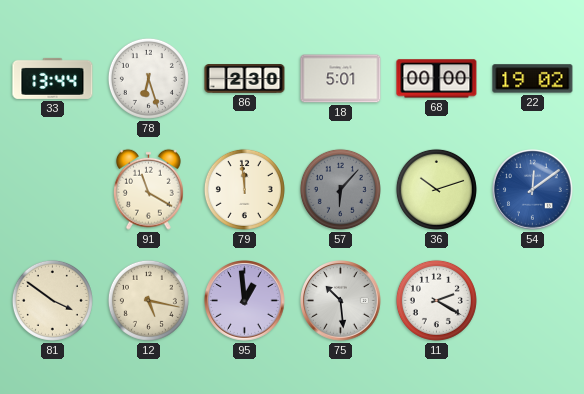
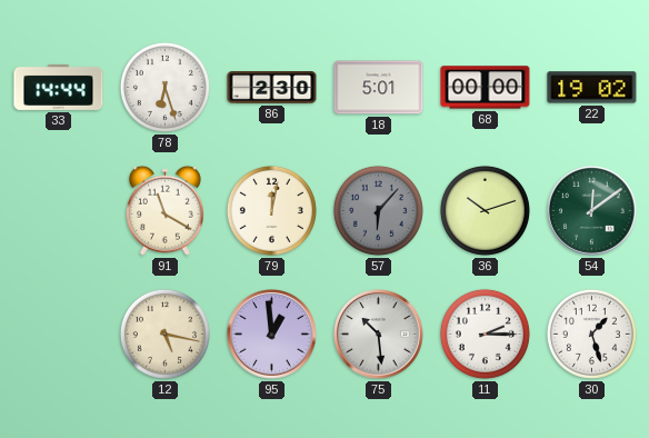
33: 13:44 -> 14:44 (59, 87)
79: 11:59 -> 12:02 (271, 210)
54 dial: blue -> green (592, 211)
81: 3:51 -> none (52, 300)
11: 2:20 -> 2:15 (485, 334)
30: none -> 1:27 (591, 334)
